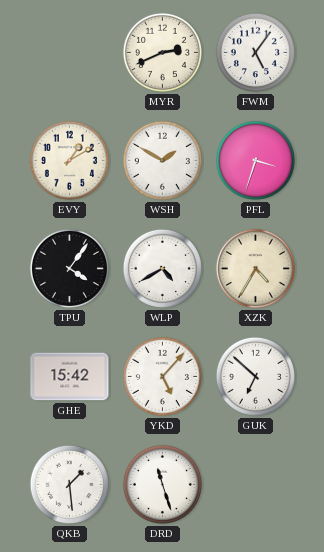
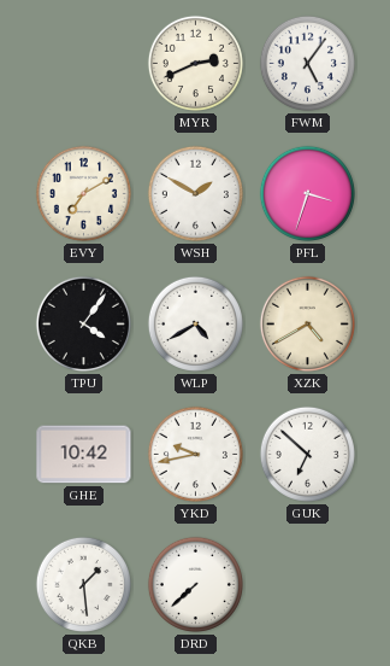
EVY: 1:10 -> 7:10 (83, 193)
XZK: 4:35 -> 4:40 (307, 323)
GHE: 15:42 -> 10:42 (84, 455)
YKD: 5:07 -> 9:43 (195, 454)
DRD: 11:27 -> 7:38 (195, 584)
